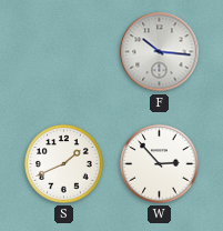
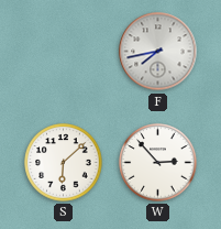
F: 10:16 -> 7:43 (158, 52)
S: 1:41 -> 6:08 (64, 163)
